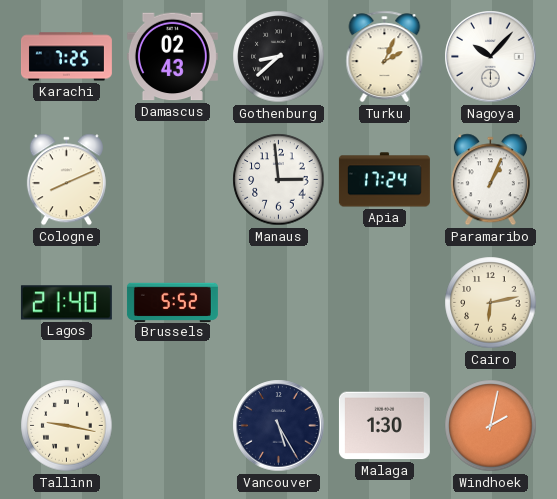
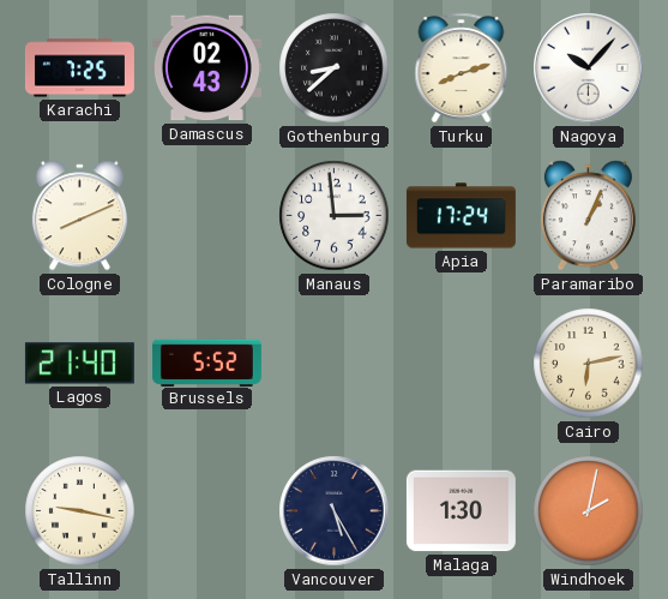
Turku: 2:04 -> 8:12 (462, 68)
